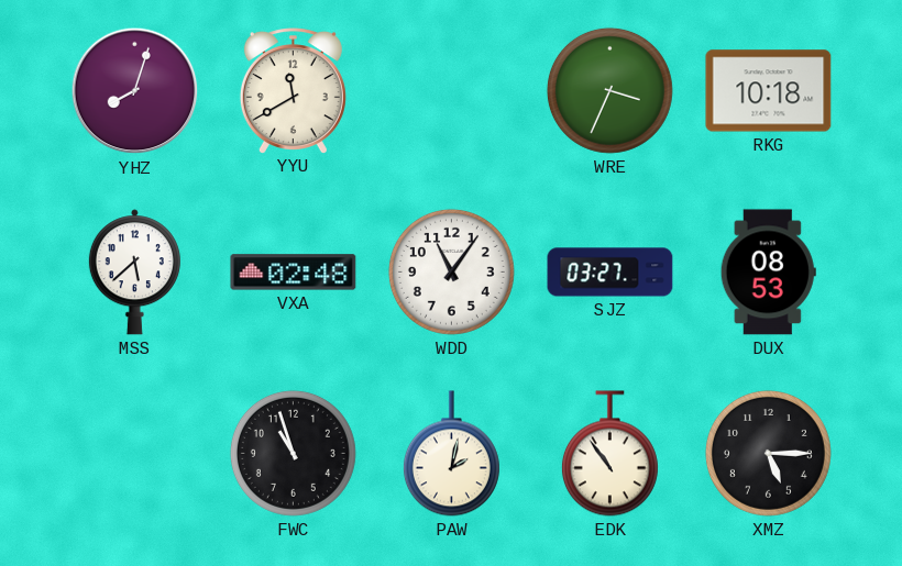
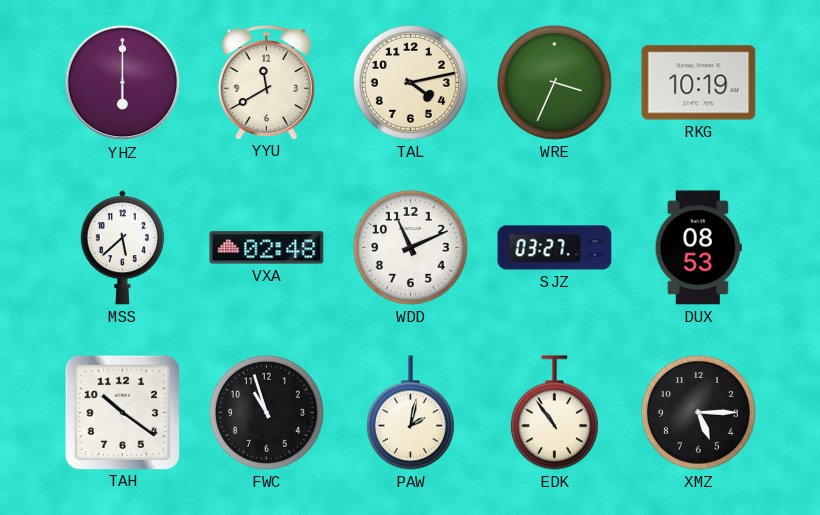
YHZ: 8:03 -> 6:00 (123, 83)
TAL: none -> 4:13 (410, 82)
RKG: 10:18 -> 10:19 (699, 83)
WDD: 11:06 -> 11:11 (410, 247)
TAH: none -> 10:21 (122, 412)
